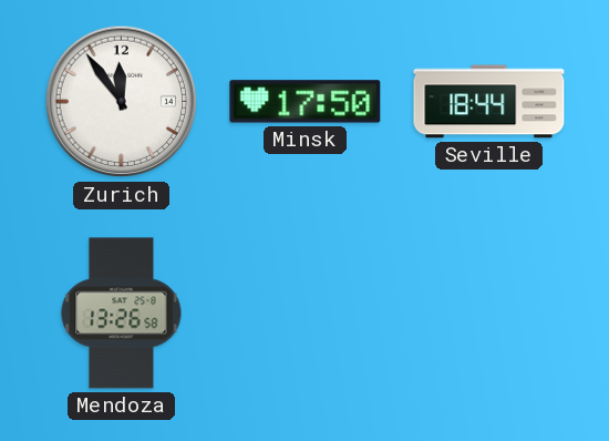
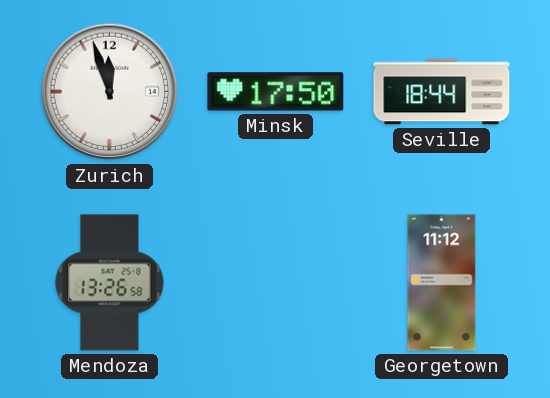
Zurich: 11:54 -> 11:57 (110, 92)
Georgetown: none -> 11:12 (442, 283)
